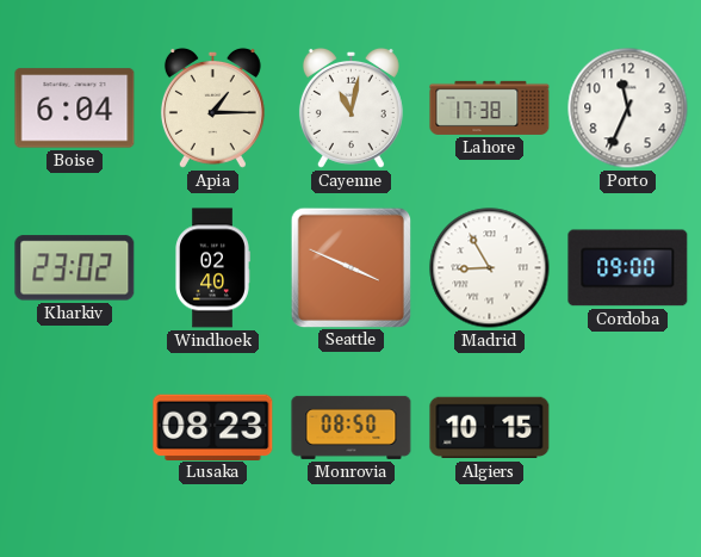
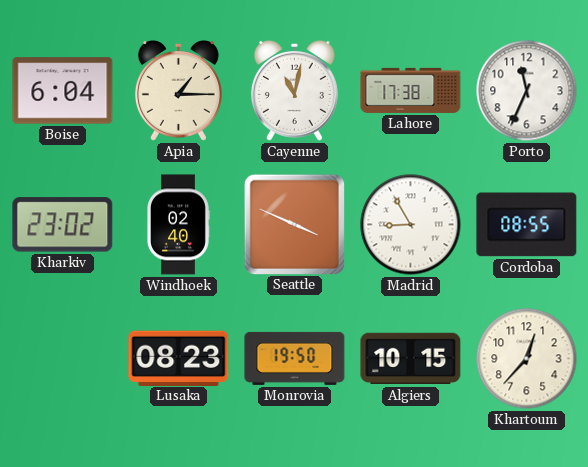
Cordoba: 09:00 -> 08:55 (527, 225)
Monrovia: 08:50 -> 19:50 (295, 358)
Khartoum: none -> 12:37 (527, 359)
